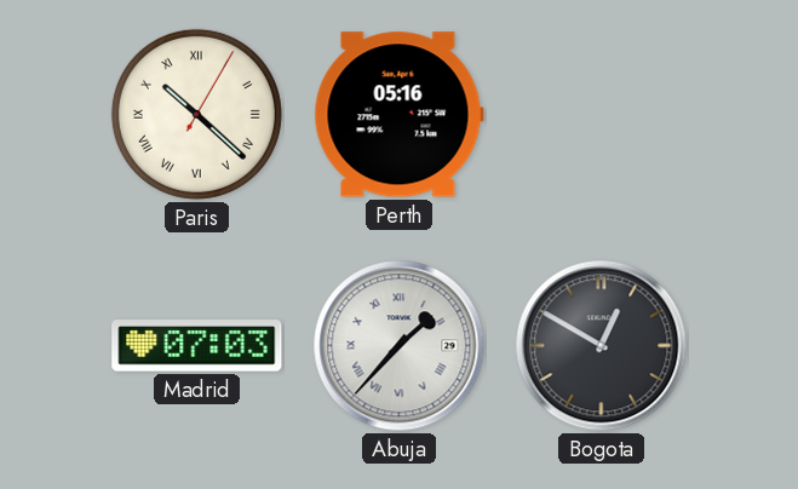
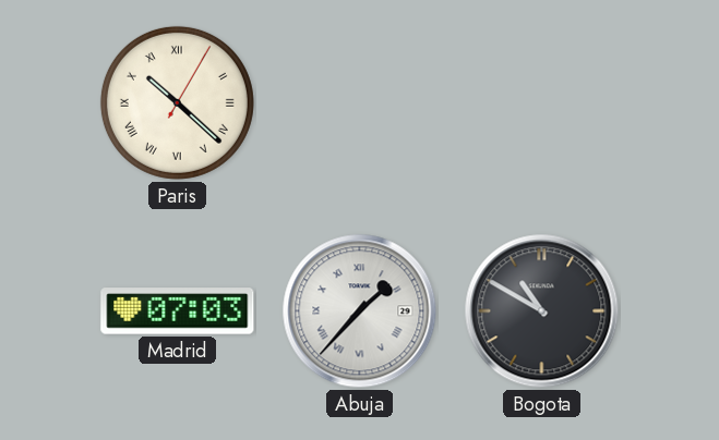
Perth: 05:16 -> none (398, 115)
Bogota: 12:50 -> 10:50 (542, 311)
